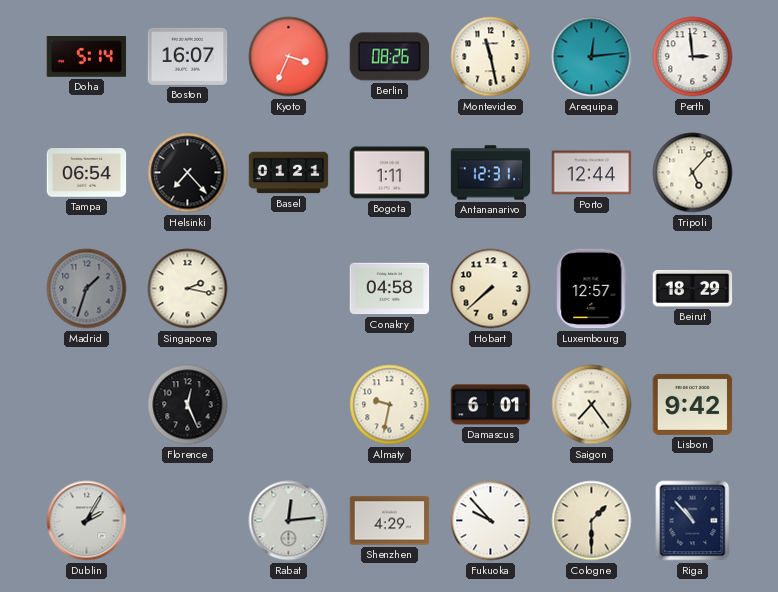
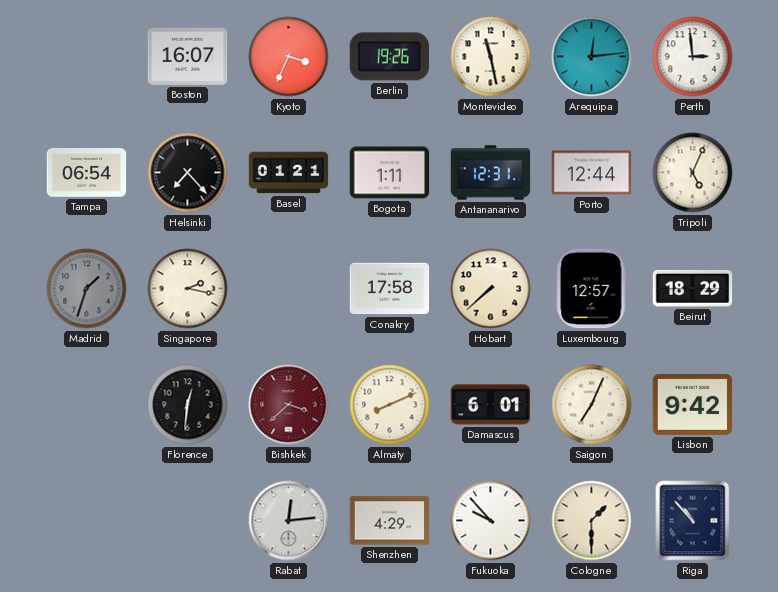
Doha: 5:14 -> none (87, 57)
Berlin: 08:26 -> 19:26 (390, 57)
Tripoli: 5:07 -> 5:04 (693, 173)
Conakry: 04:58 -> 17:58 (390, 289)
Florence: 12:26 -> 12:31 (188, 405)
Bishkek: none -> 3:38 (289, 405)
Almaty: 9:32 -> 8:11 (390, 405)
Saigon: 7:24 -> 7:04 (592, 405)
Dublin: 2:05 -> none (87, 521)
